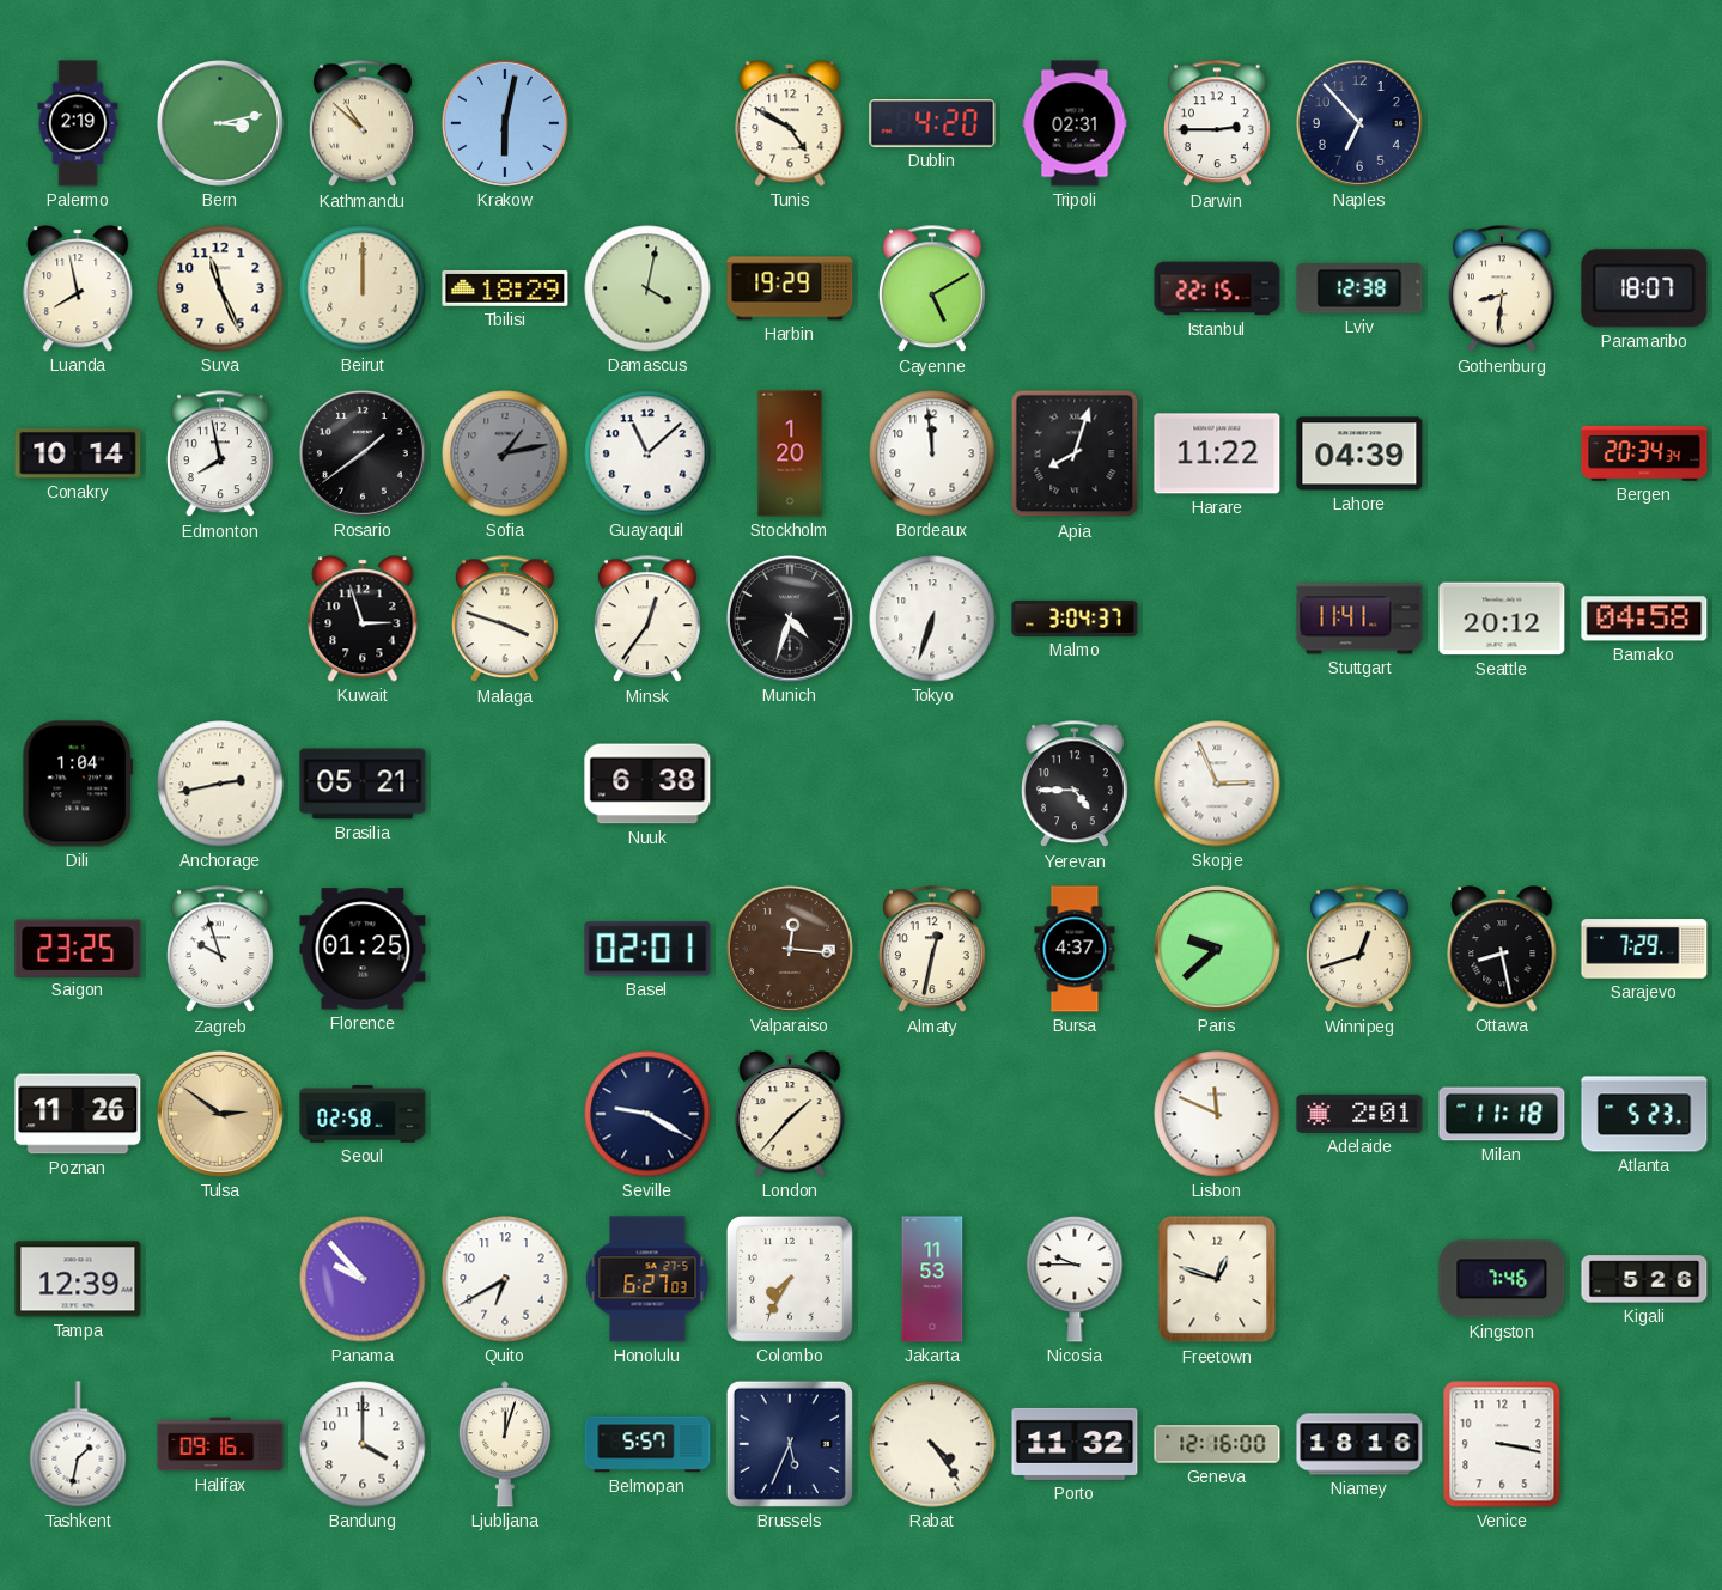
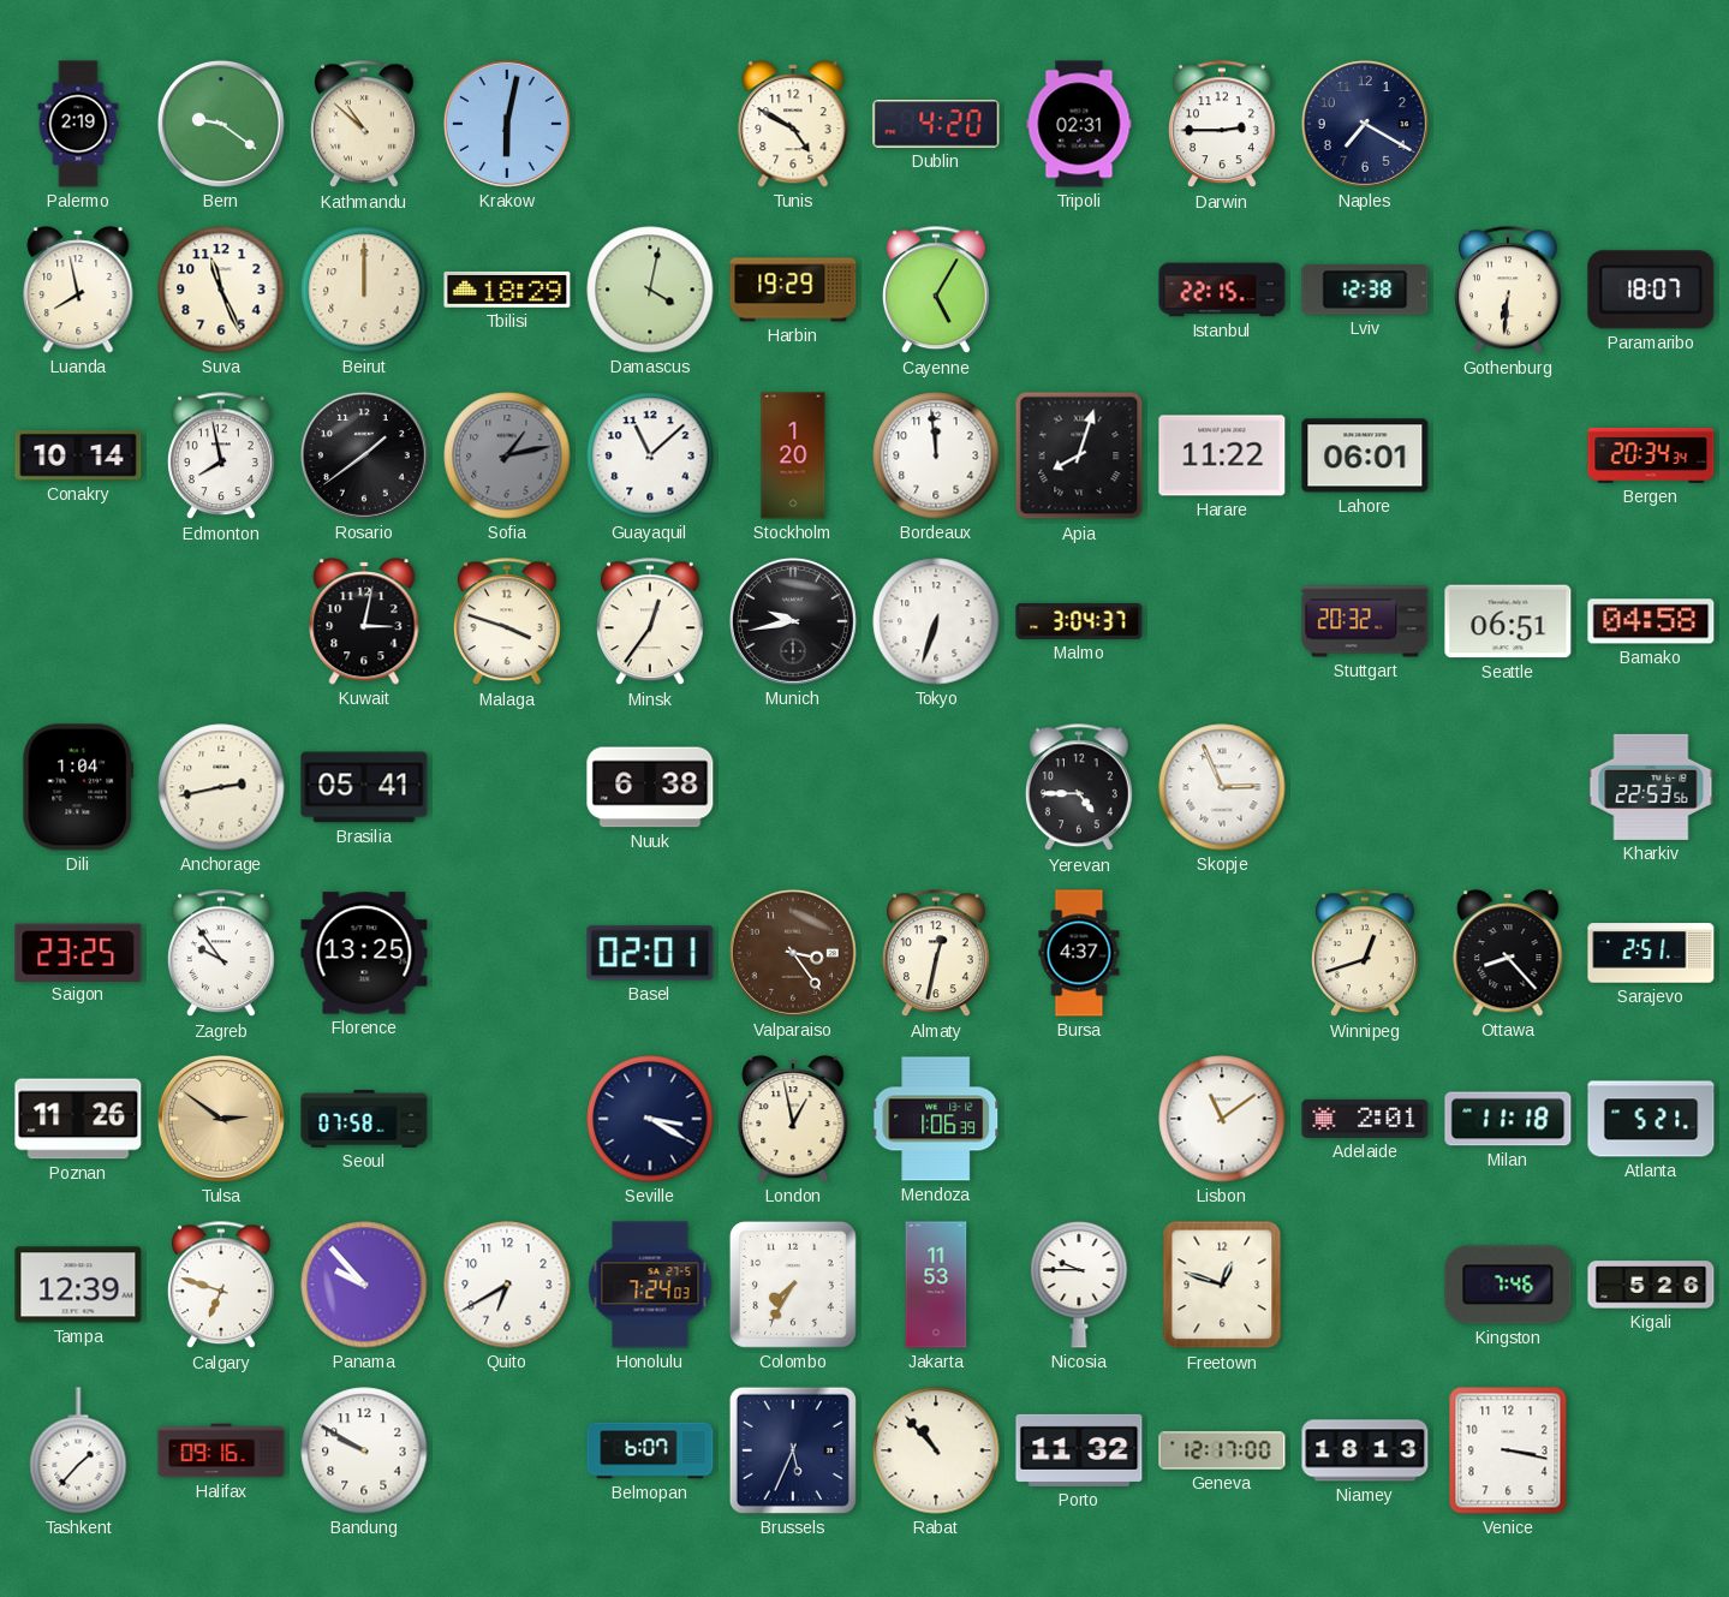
Bern: 3:13 -> 9:21 (221, 124)
Naples: 6:53 -> 7:20 (1365, 124)
Cayenne: 5:10 -> 5:05 (936, 291)
Gothenburg: 8:31 -> 6:31 (1508, 291)
Lahore: 04:39 -> 06:01 (1365, 455)
Kuwait: 2:57 -> 3:02 (364, 621)
Munich: 4:33 -> 9:43 (793, 621)
Stuttgart: 11:41 -> 20:32 (1365, 621)
Seattle: 20:12 -> 06:51 (1508, 621)
Brasilia: 05:21 -> 05:41 (364, 787)
Kharkiv: none -> 22:53 (1651, 787)
Zagreb: 9:57 -> 9:54 (221, 954)
Florence: 01:25 -> 13:25 (364, 953)
Valparaiso: 12:16 -> 3:24 (793, 953)
Paris: 9:38 -> none (1217, 949)
Ottawa: 8:28 -> 8:23 (1508, 953)
Sarajevo: 7:29 -> 2:51 (1651, 953)
Seoul: 02:58 -> 07:58 (364, 1119)
Seville: 9:20 -> 3:20 (650, 1119)
London: 1:37 -> 12:58 (793, 1119)
Mendoza: none -> 1:06 (937, 1119)
Lisbon: 11:49 -> 11:09 (1222, 1119)
Atlanta: 5:23 -> 5:21 (1651, 1119)
Calgary: none -> 6:48 (221, 1286)
Honolulu: 6:27 -> 7:24 (650, 1285)
Tashkent: 1:32 -> 1:37 (78, 1450)
Bandung: 4:00 -> 9:50 (364, 1450)
Ljubljana: 12:03 -> none (505, 1444)
Belmopan: 5:57 -> 6:07 (650, 1450)
Rabat: 4:24 -> 10:53 (936, 1450)
Geneva: 12:16 -> 12:17 (1222, 1450)
Niamey: 18:16 -> 18:13 (1365, 1450)
